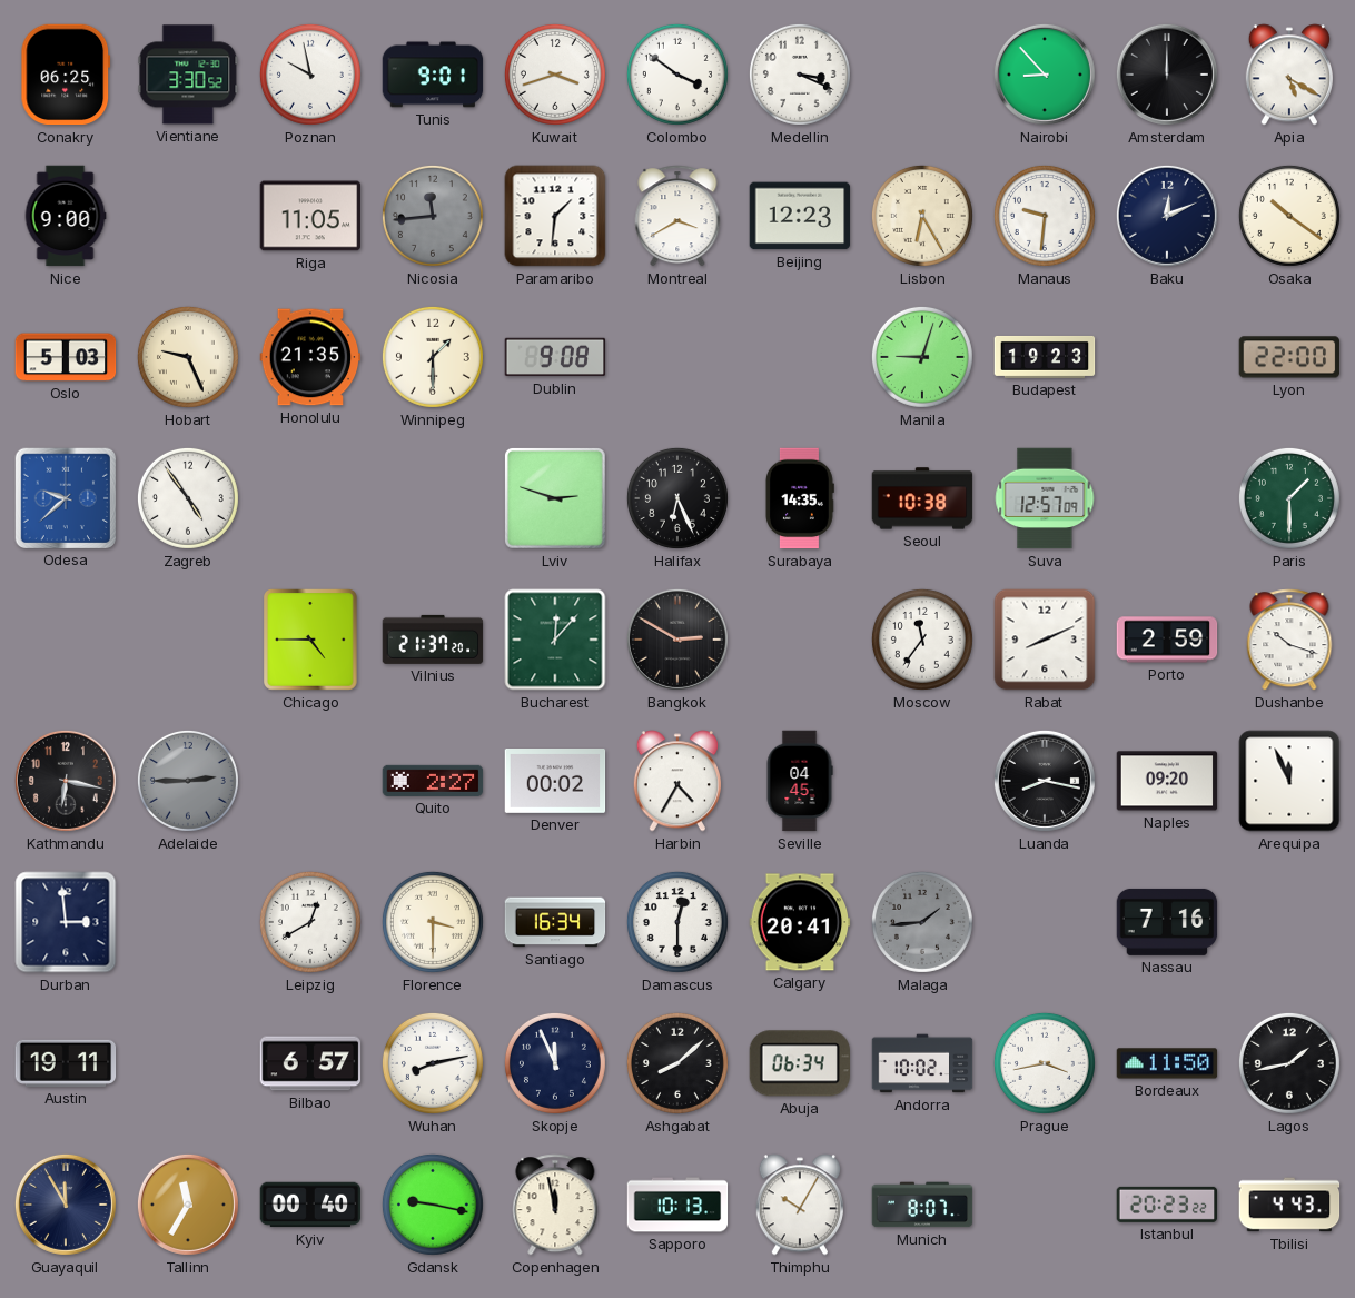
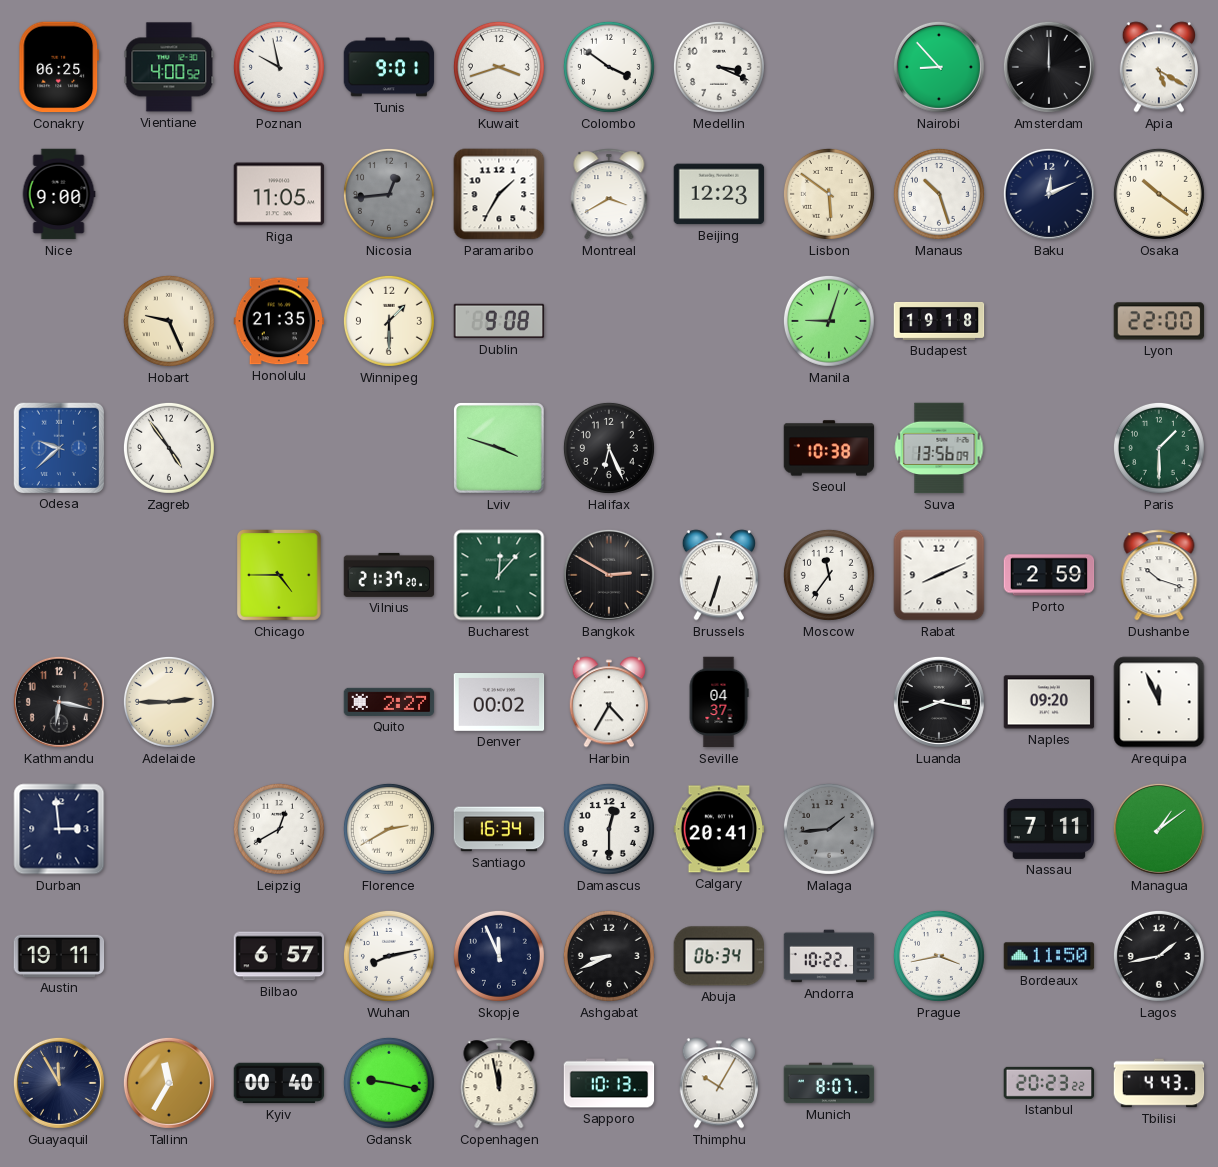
Vientiane: 3:30 -> 4:00 (169, 67)
Nicosia: 11:44 -> 12:44 (389, 194)
Paramaribo: 1:31 -> 1:35 (499, 194)
Lisbon: 6:25 -> 5:51 (829, 194)
Manaus: 9:31 -> 10:27 (939, 194)
Oslo: 5:03 -> none (66, 357)
Budapest: 19:23 -> 19:18 (939, 321)
Lviv: 2:48 -> 3:48 (500, 449)
Surabaya: 14:35 -> none (799, 498)
Suva: 12:57 -> 13:56 (939, 448)
Brussels: none -> 6:33 (719, 575)
Adelaide dial: grey -> cream (169, 702)
Seville: 04:45 -> 04:37 (719, 702)
Florence: 3:30 -> 2:40 (389, 829)
Nassau: 7:16 -> 7:11 (1049, 829)
Managua: none -> 1:09 (1159, 829)
Ashgabat: 8:08 -> 8:41 (609, 956)
Andorra: 10:02 -> 10:22 (829, 956)
